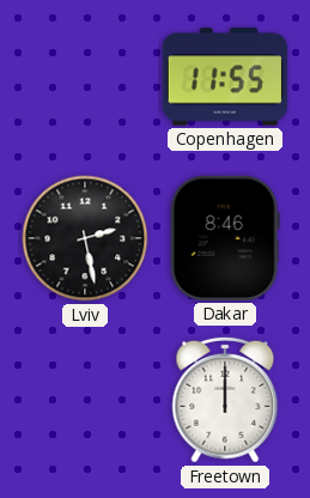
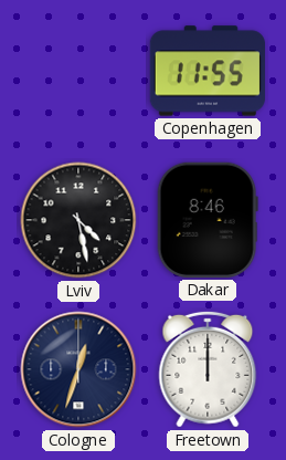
Lviv: 2:28 -> 4:28 (78, 220)
Cologne: none -> 12:33 (78, 369)
